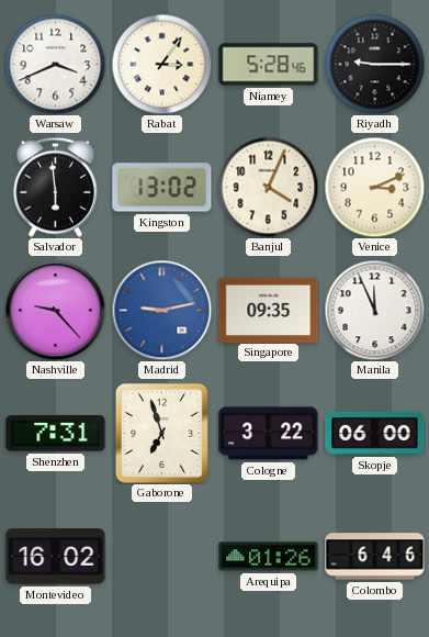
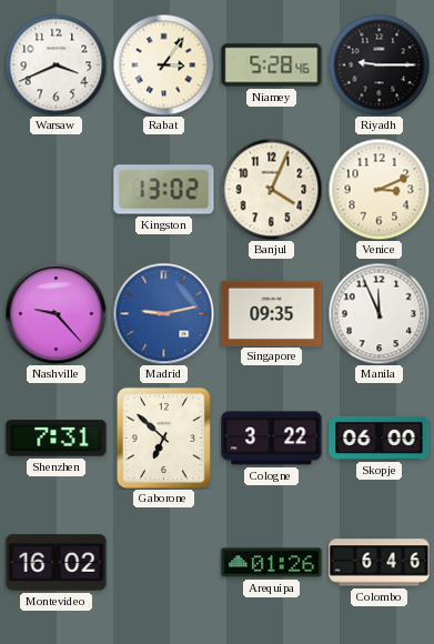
Salvador: 5:59 -> none (55, 187)
Gaborone: 6:57 -> 6:52 (163, 437)
